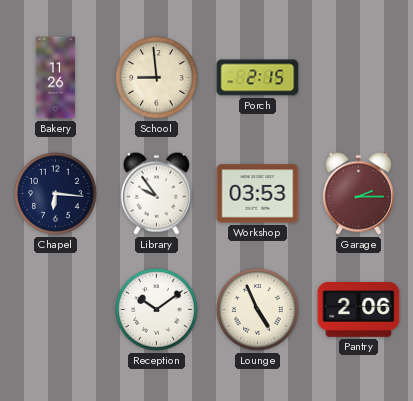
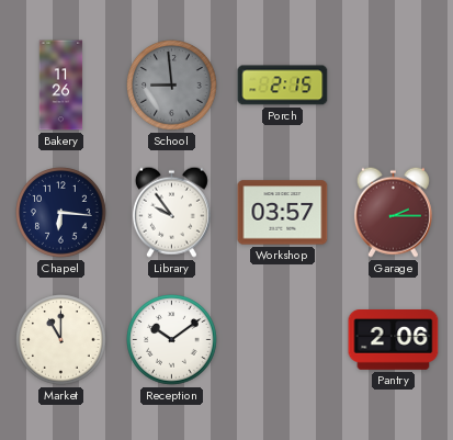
School dial: cream -> grey (172, 86)
Workshop: 03:53 -> 03:57 (283, 213)
Market: none -> 11:00 (61, 340)
Lounge: 4:56 -> none (258, 310)
